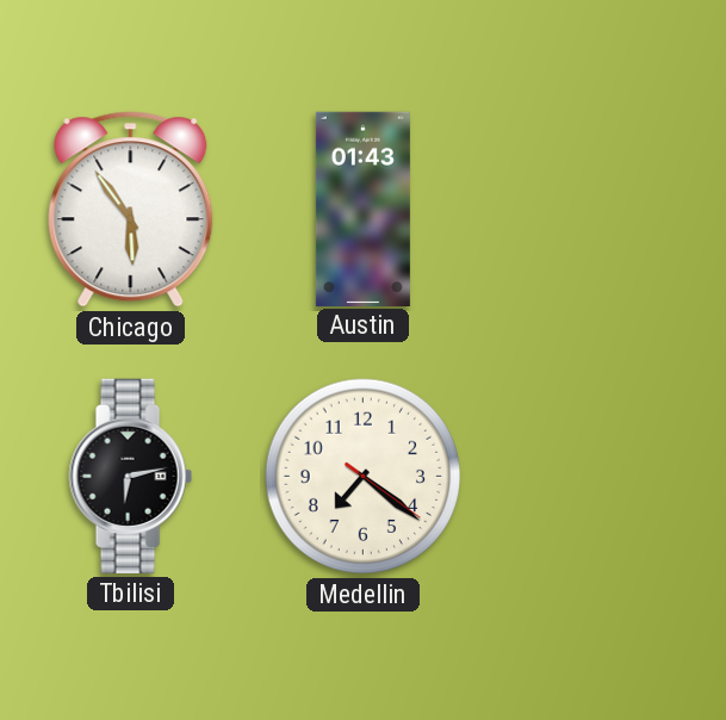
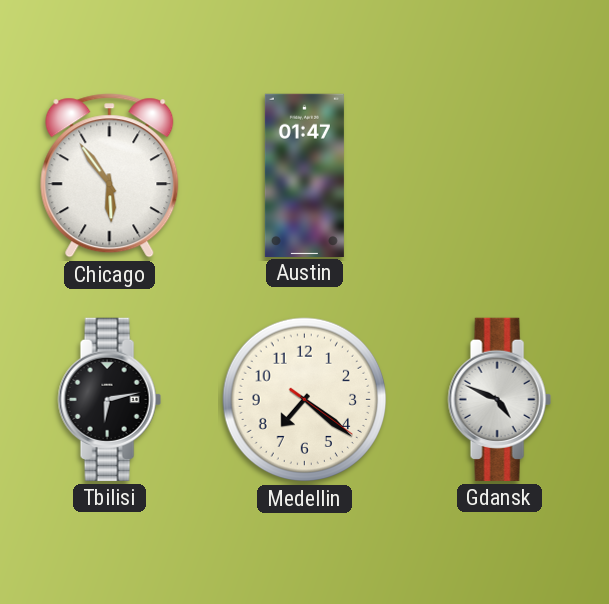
Austin: 01:43 -> 01:47 (304, 175)
Gdansk: none -> 4:49 (499, 399)
